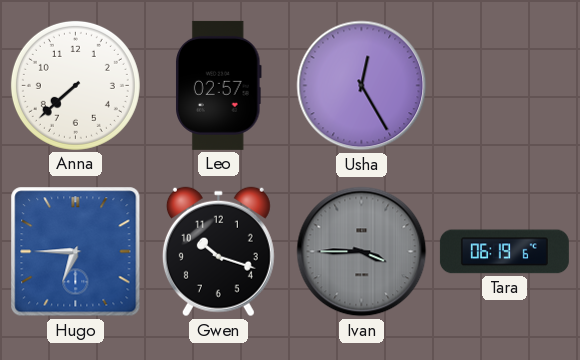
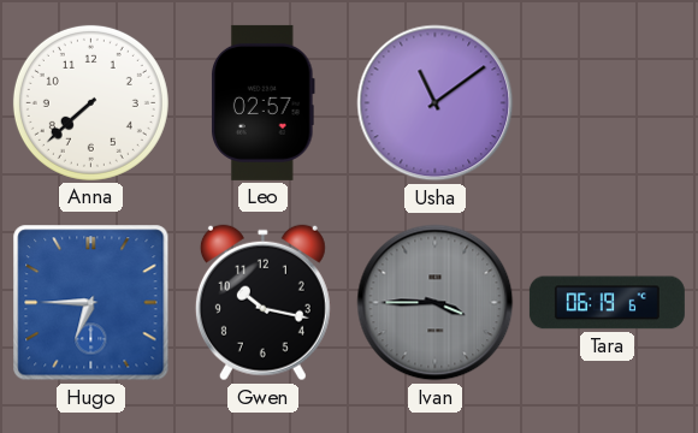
Usha: 12:25 -> 11:09 (436, 103)
Gwen: 10:18 -> 10:17 (262, 303)
